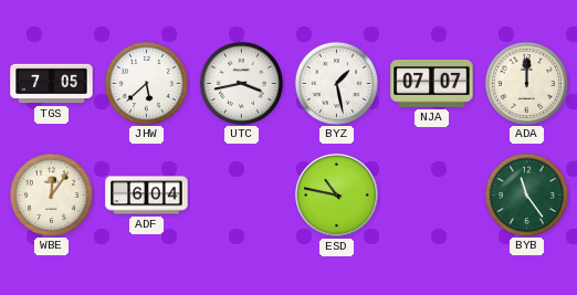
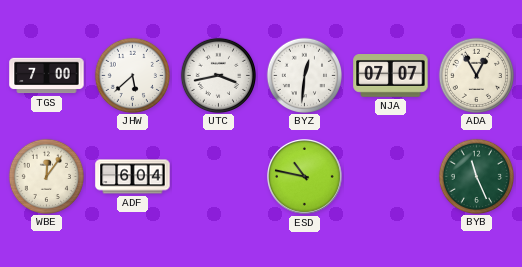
TGS: 7:05 -> 7:00 (47, 76)
BYZ: 1:28 -> 12:31 (304, 75)
ADA: 12:00 -> 12:55 (476, 75)
BYB: 11:24 -> 11:26 (476, 176)
